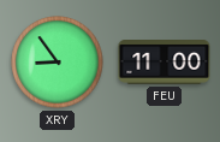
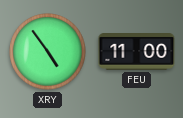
XRY: 8:54 -> 4:54 (48, 52)
